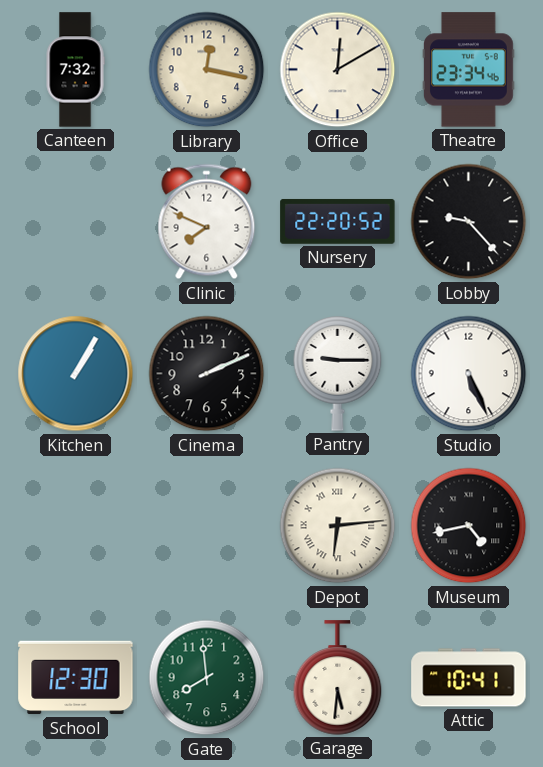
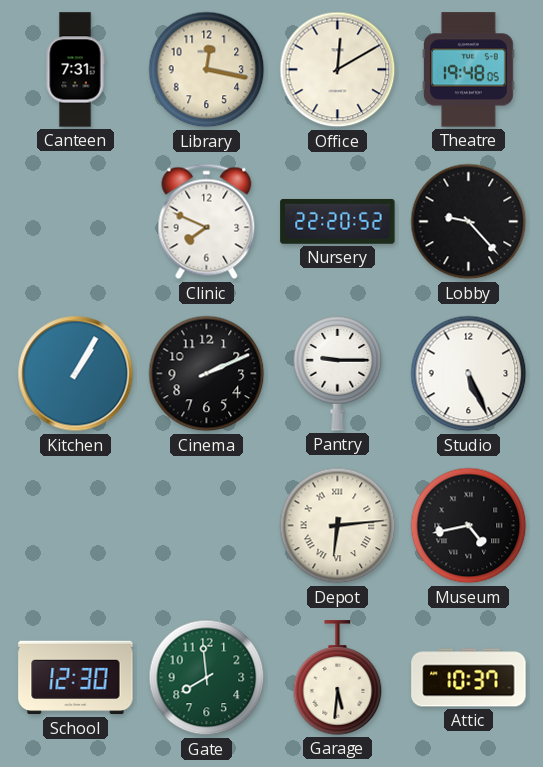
Canteen: 7:32 -> 7:31 (75, 70)
Theatre: 23:34 -> 19:48 (469, 70)
Attic: 10:41 -> 10:37 (469, 678)
